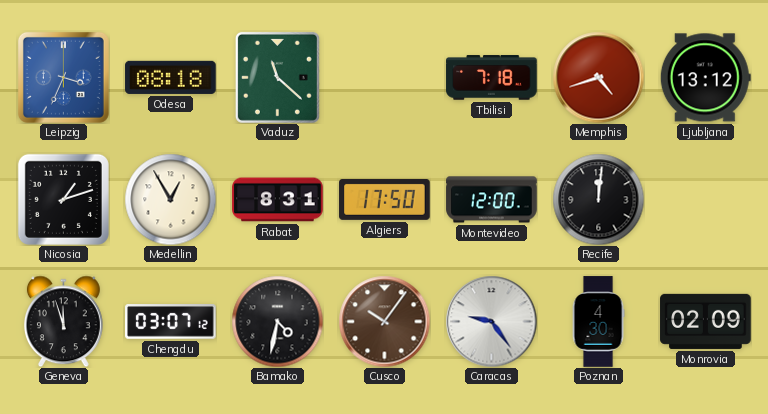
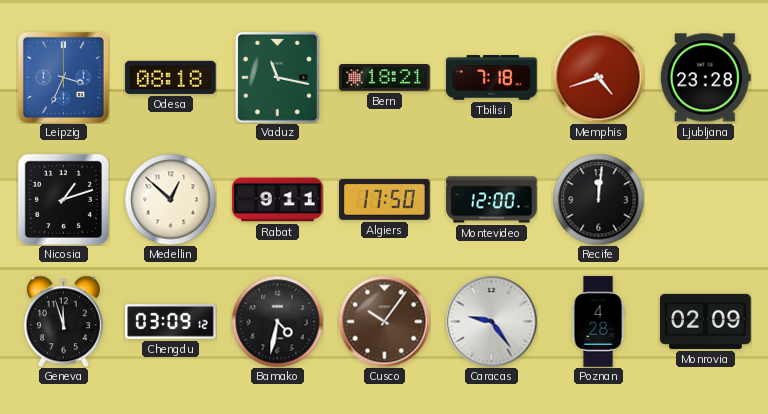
Vaduz: 11:22 -> 11:17 (277, 77)
Bern: none -> 18:21 (385, 78)
Ljubljana: 13:12 -> 23:28 (705, 78)
Medellin: 12:55 -> 12:52 (170, 199)
Rabat: 8:31 -> 9:11 (278, 200)
Chengdu: 03:07 -> 03:09 (171, 322)
Poznan: 4:30 -> 4:28 (598, 322)
